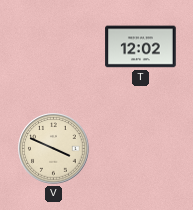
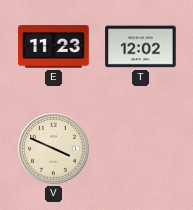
E: none -> 11:23 (54, 47)
